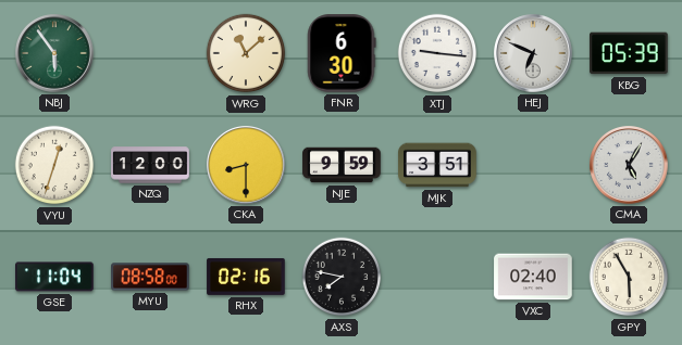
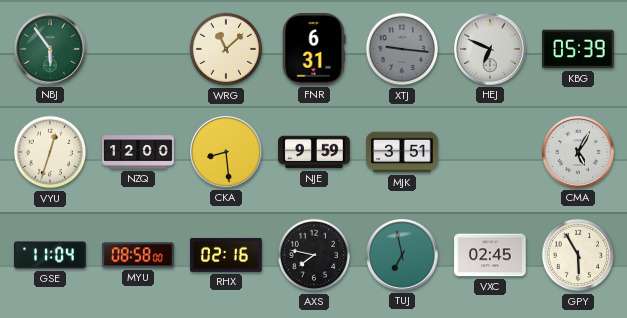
FNR: 6:30 -> 6:31 (314, 49)
XTJ dial: white -> grey (402, 49)
CKA: 8:30 -> 8:29 (227, 153)
TUJ: none -> 6:58 (403, 256)
VXC: 02:40 -> 02:45 (490, 255)
